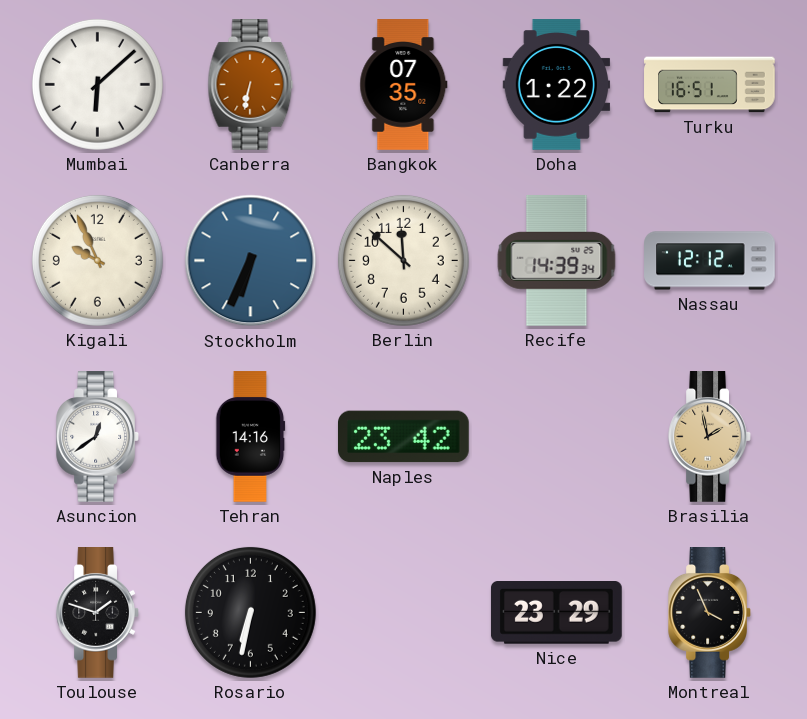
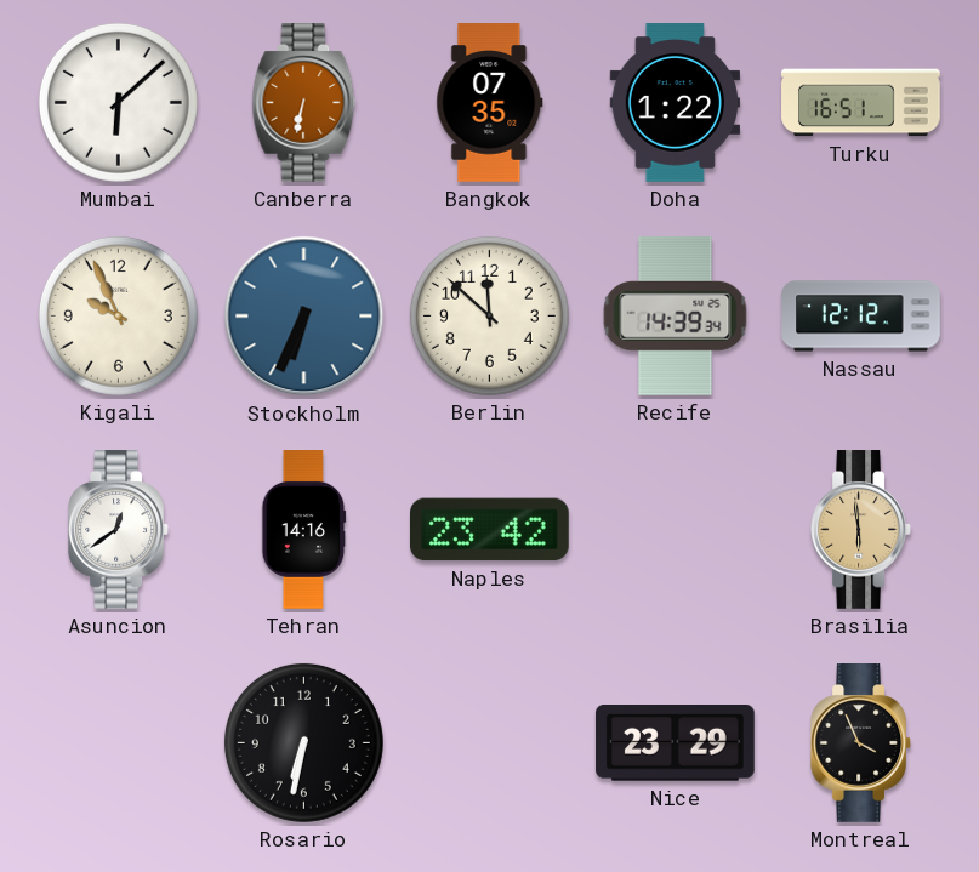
Brasilia: 1:58 -> 5:59 (860, 530)
Toulouse: 1:48 -> none (97, 613)
